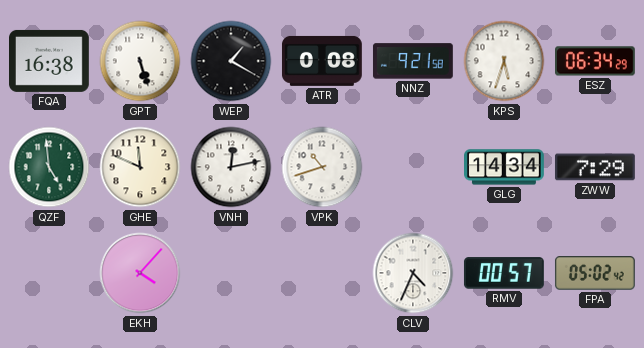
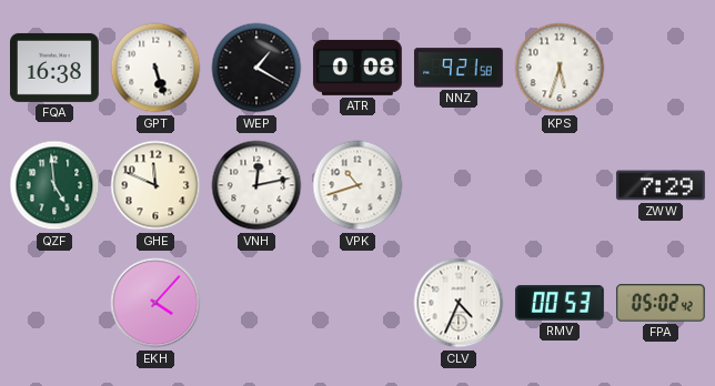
ESZ: 06:34 -> none (596, 61)
GLG: 14:34 -> none (505, 167)
RMV: 00:57 -> 00:53 (560, 303)
